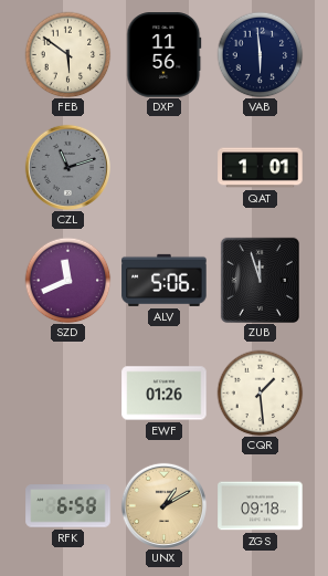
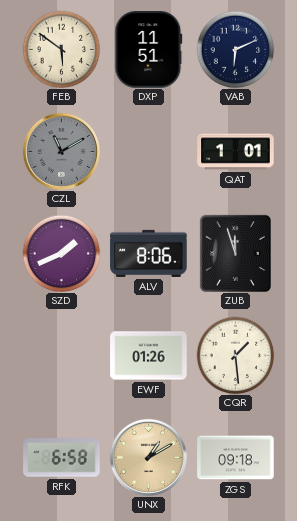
DXP: 11:56 -> 11:51 (149, 50)
VAB: 5:59 -> 6:11 (235, 49)
CZL: 11:12 -> 11:10 (61, 151)
SZD: 11:41 -> 1:41 (61, 253)
ALV: 5:06 -> 8:06 (149, 253)
